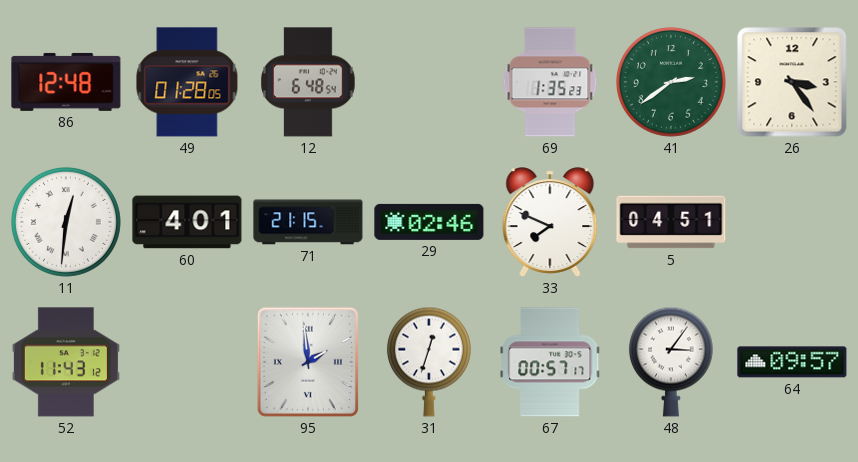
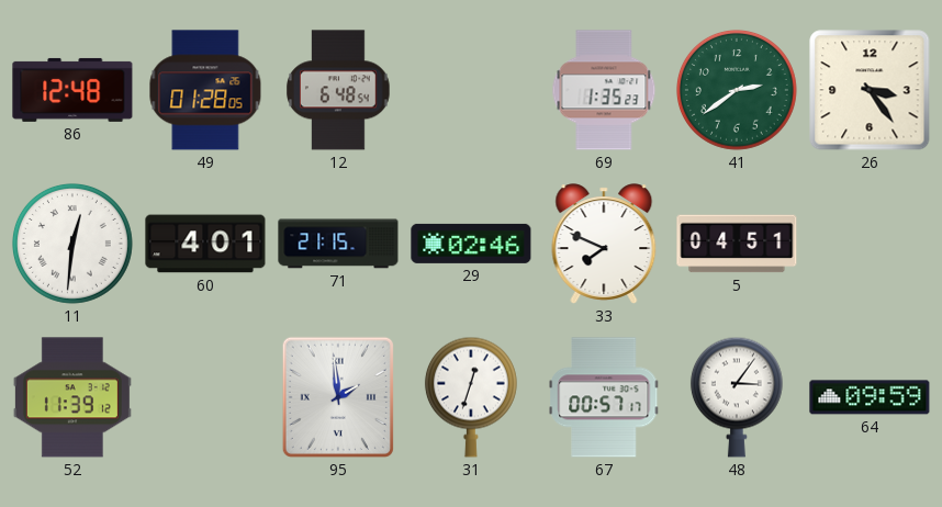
52: 11:43 -> 11:39 (72, 397)
64: 09:57 -> 09:59 (870, 397)
